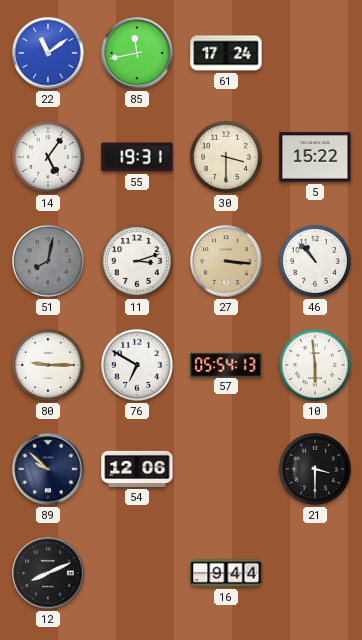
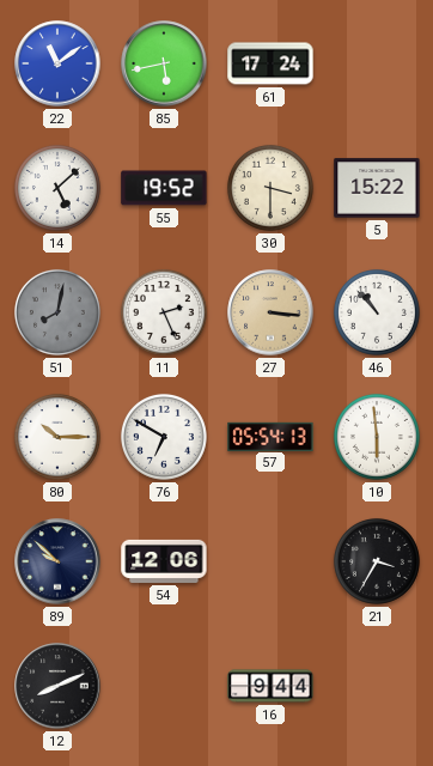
85: 11:43 -> 5:43 (164, 63)
14: 5:06 -> 5:08 (57, 188)
55: 19:31 -> 19:52 (164, 188)
11: 3:12 -> 2:26 (164, 312)
80: 9:15 -> 10:15 (57, 437)
21: 3:30 -> 3:35 (377, 561)
